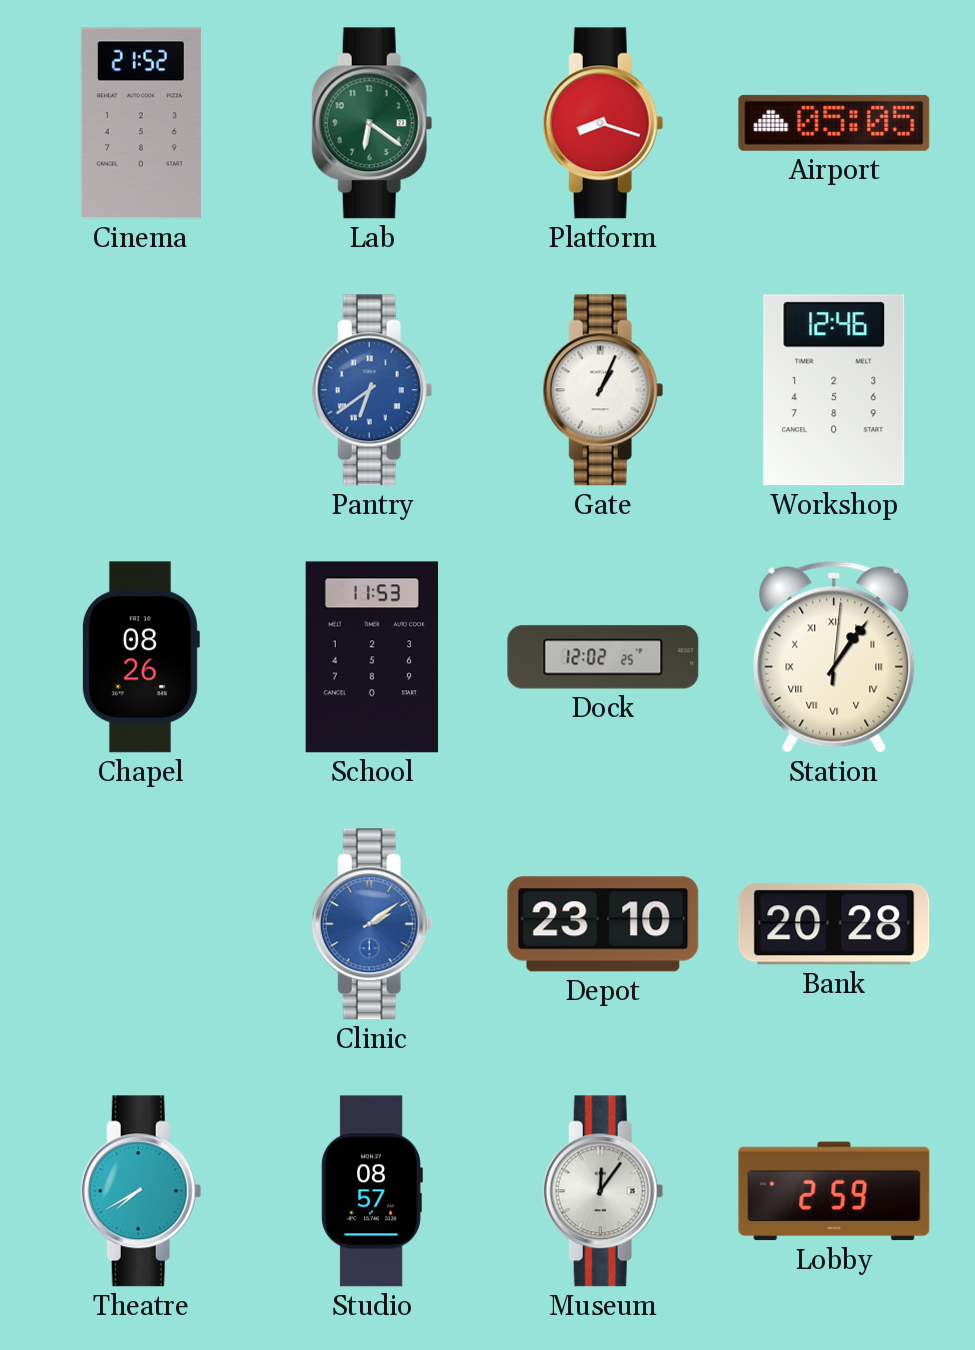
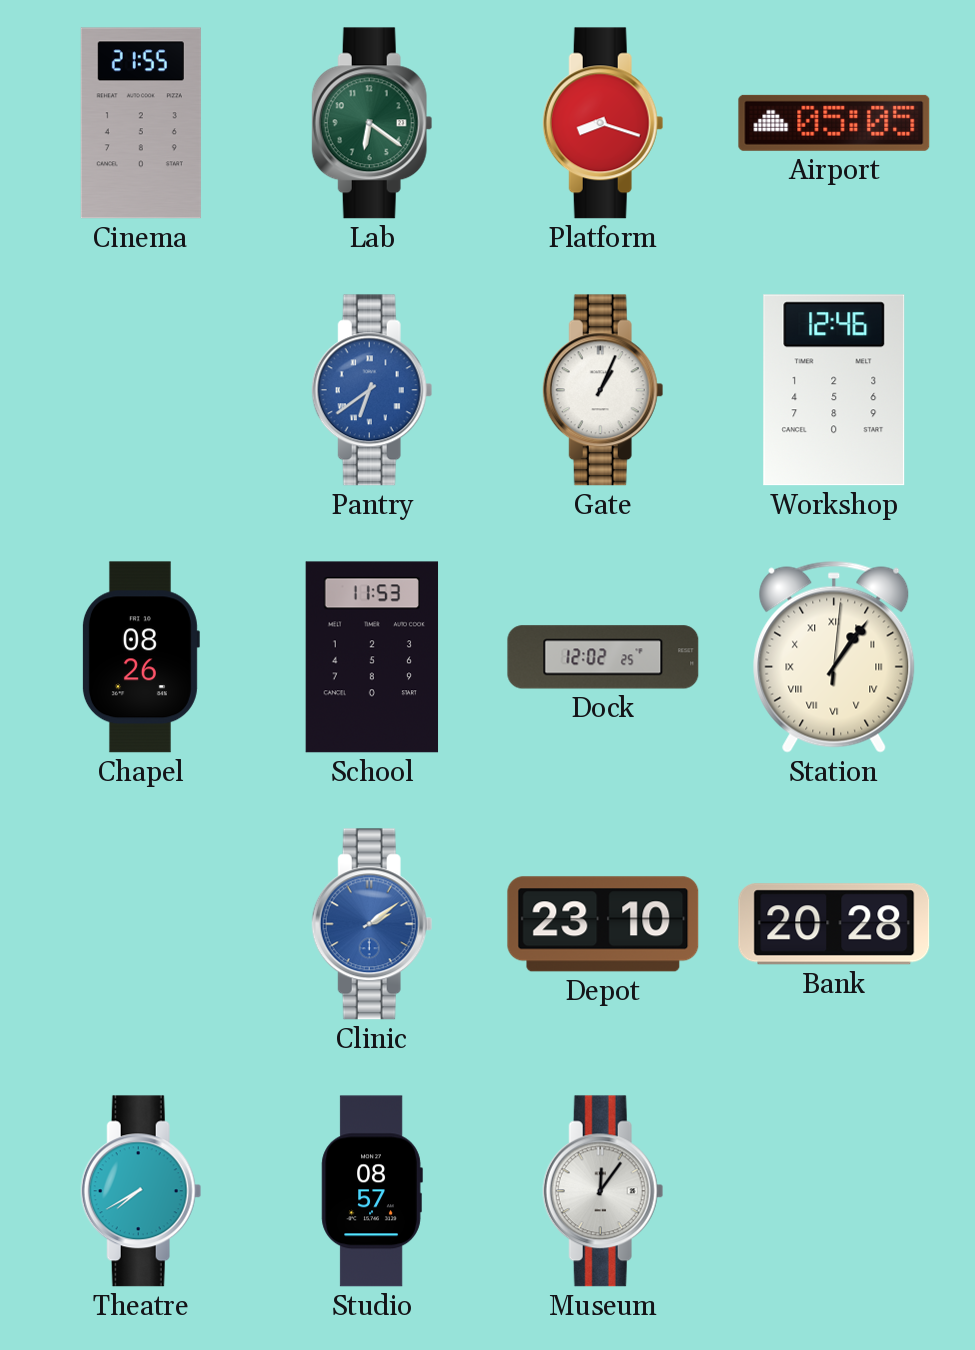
Cinema: 21:52 -> 21:55 (141, 123)
Lobby: 2:59 -> none (834, 1191)
